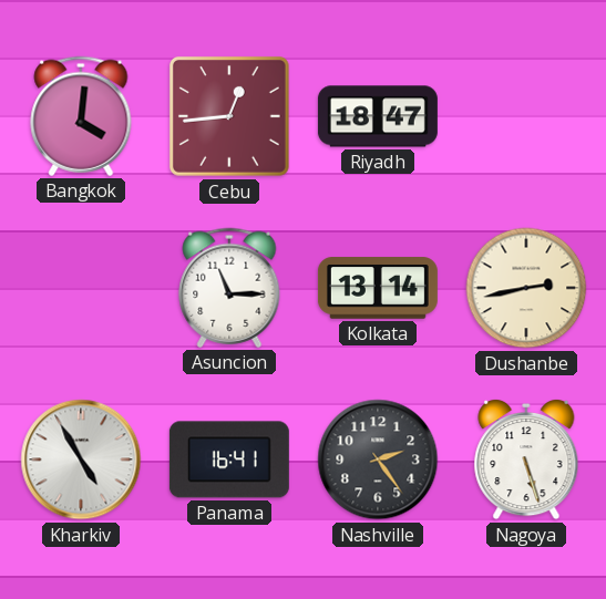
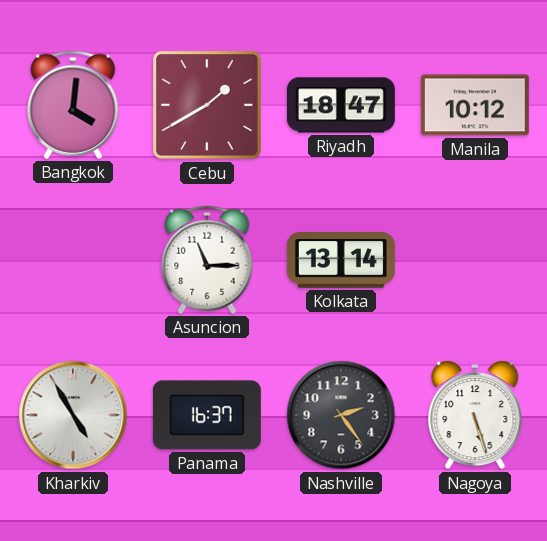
Cebu: 12:44 -> 1:40 (207, 105)
Manila: none -> 10:12 (475, 105)
Dushanbe: 2:43 -> none (526, 288)
Panama: 16:41 -> 16:37 (207, 415)
